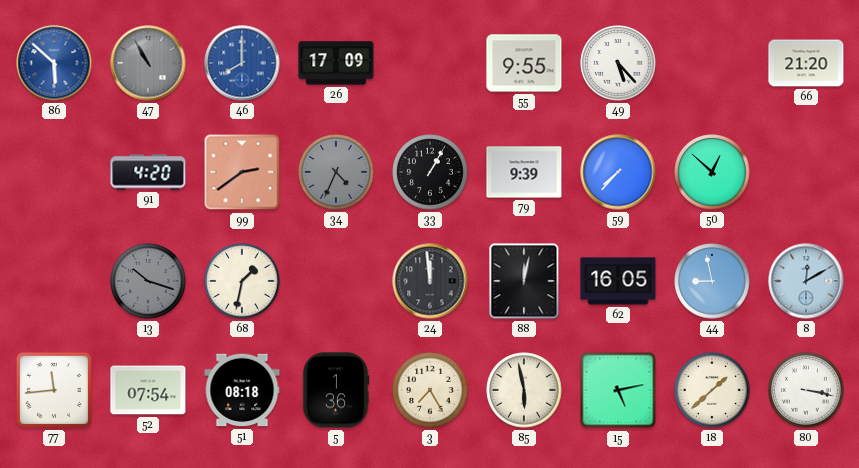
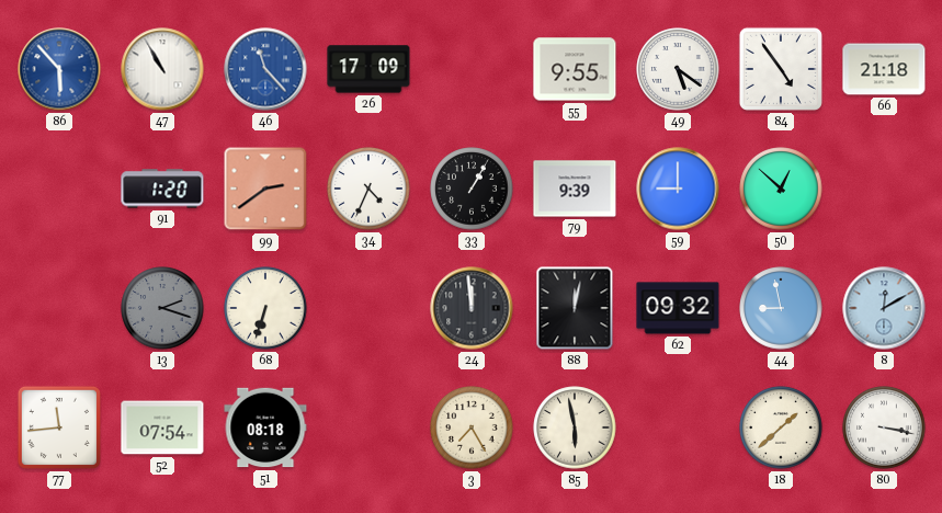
86: 5:52 -> 5:53 (59, 69)
47 dial: grey -> white (162, 69)
46: 8:00 -> 11:23 (265, 69)
49: 5:23 -> 5:21 (678, 69)
84: none -> 4:54 (781, 69)
66: 21:20 -> 21:18 (884, 69)
91: 4:20 -> 1:20 (162, 189)
34 dial: grey -> white (368, 189)
59: 7:37 -> 9:00 (678, 189)
13: 10:18 -> 2:18 (162, 308)
68: 1:32 -> 6:33 (265, 308)
62: 16:05 -> 09:32 (678, 308)
5: 1:36 -> none (336, 390)
15: 5:13 -> none (618, 390)
